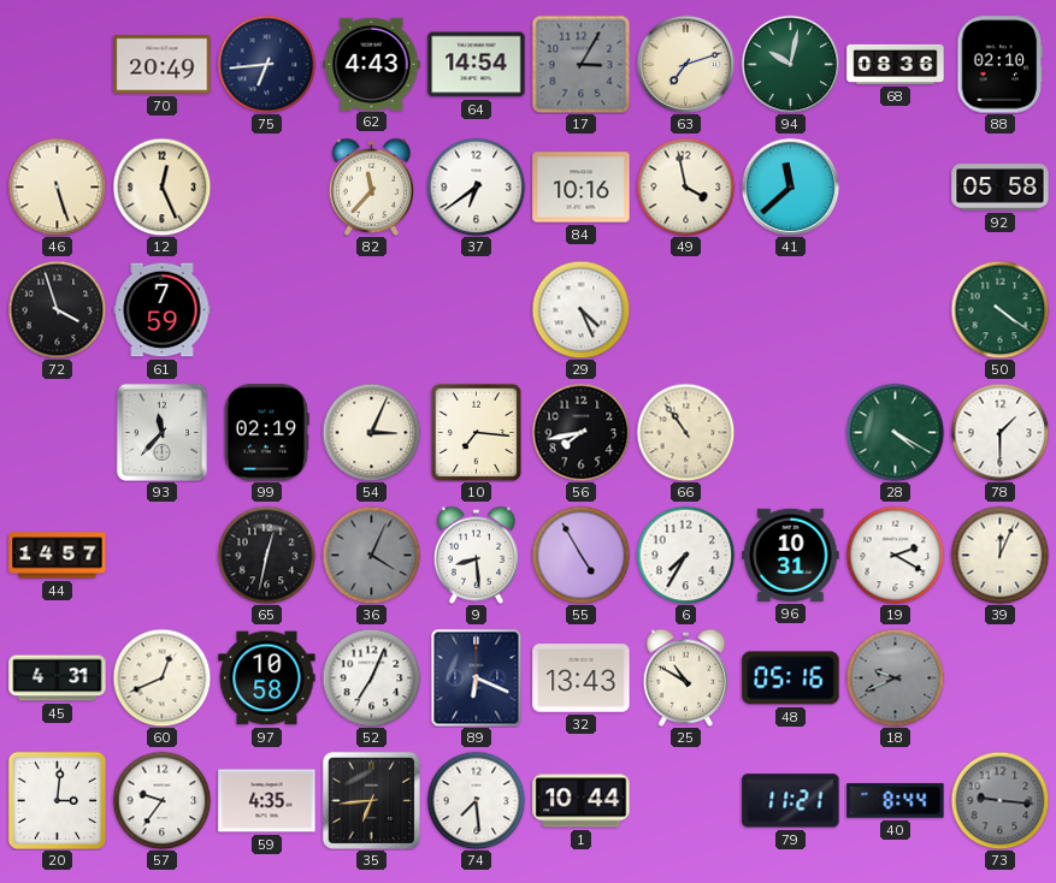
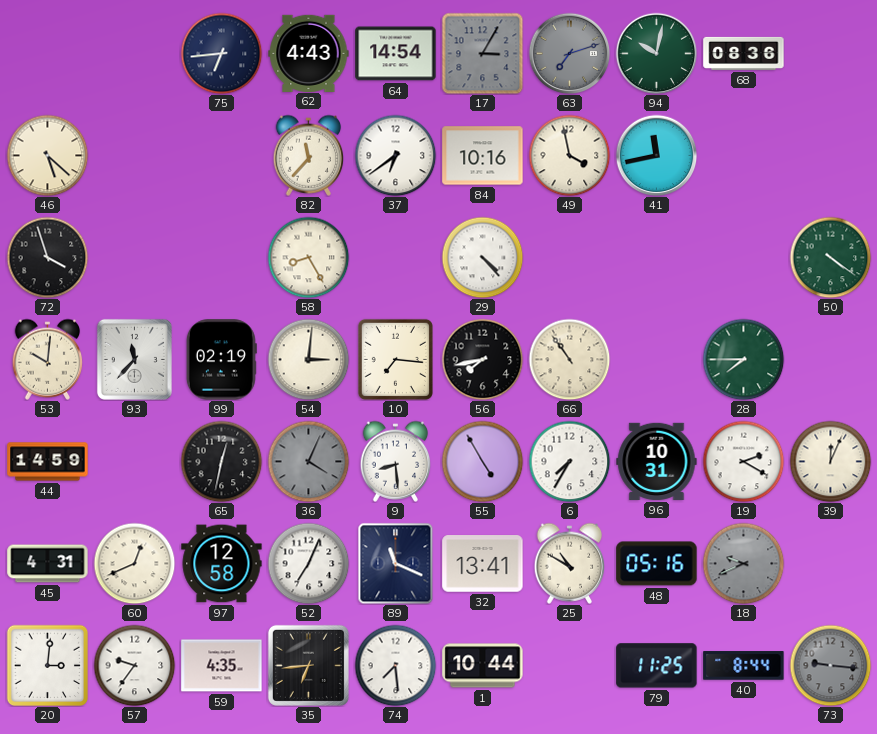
70: 20:49 -> none (163, 65)
63 dial: cream -> grey (569, 53)
88: 02:10 -> none (1001, 65)
46: 5:27 -> 5:22 (47, 155)
12: 12:26 -> none (161, 186)
41: 11:38 -> 11:43 (656, 155)
92: 05:58 -> none (1001, 188)
61: 7:59 -> none (163, 310)
58: none -> 8:25 (308, 257)
29: 4:26 -> 4:23 (482, 257)
53: none -> 10:01 (48, 359)
54: 3:04 -> 3:01 (308, 359)
28: 4:20 -> 7:45 (743, 359)
78: 1:30 -> none (999, 432)
44: 14:57 -> 14:59 (48, 462)
97: 10:58 -> 12:58 (222, 564)
89: 6:19 -> 11:19 (396, 563)
32: 13:43 -> 13:41 (483, 564)
79: 11:21 -> 11:25 (657, 666)
